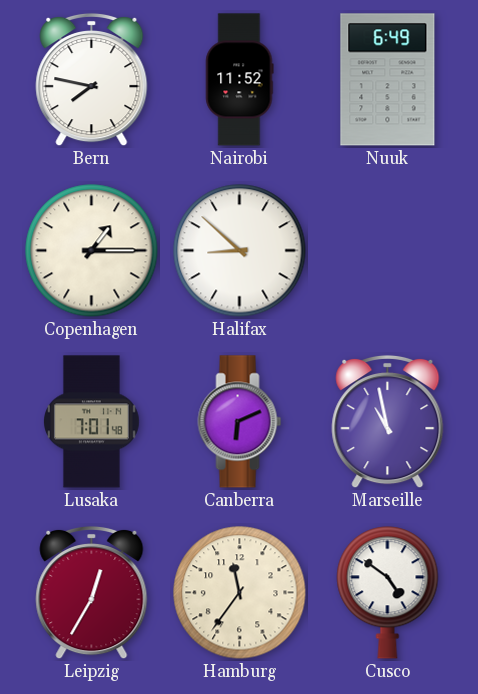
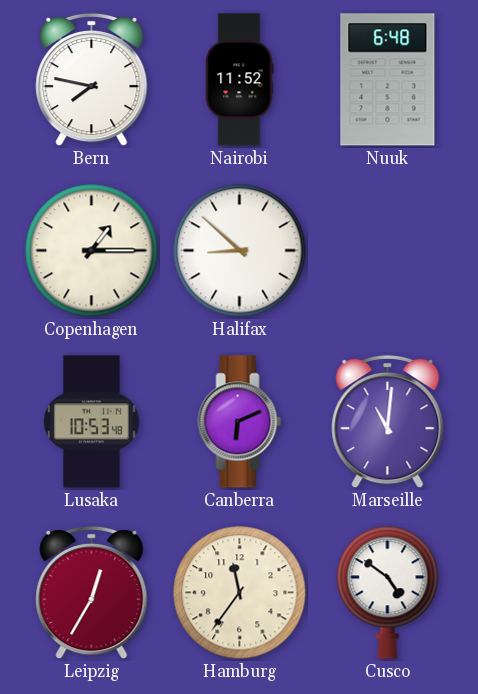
Nuuk: 6:49 -> 6:48 (388, 80)
Lusaka: 7:01 -> 10:53 (92, 422)
Marseille: 10:58 -> 11:01 (388, 422)
